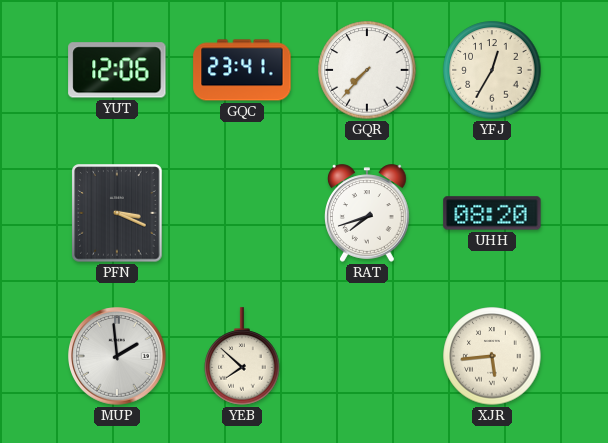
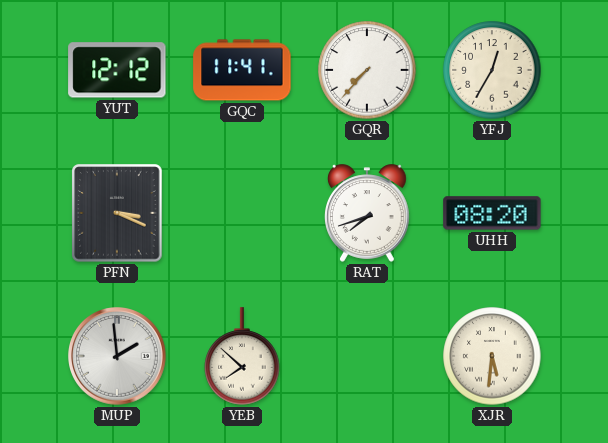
YUT: 12:06 -> 12:12 (117, 70)
GQC: 23:41 -> 11:41 (242, 70)
XJR: 5:44 -> 5:31 (492, 356)
